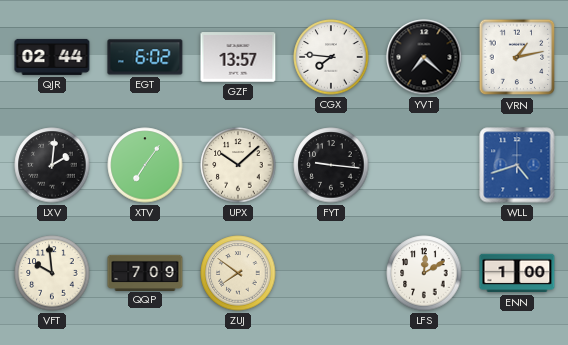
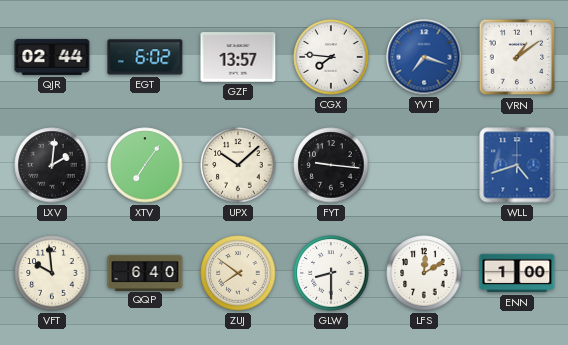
YVT: 7:22 -> 7:18 (424, 57)
YVT dial: black -> blue (424, 57)
VRN: 1:13 -> 1:09 (517, 57)
QQP: 7:09 -> 6:40 (145, 272)
GLW: none -> 8:30 (331, 273)
